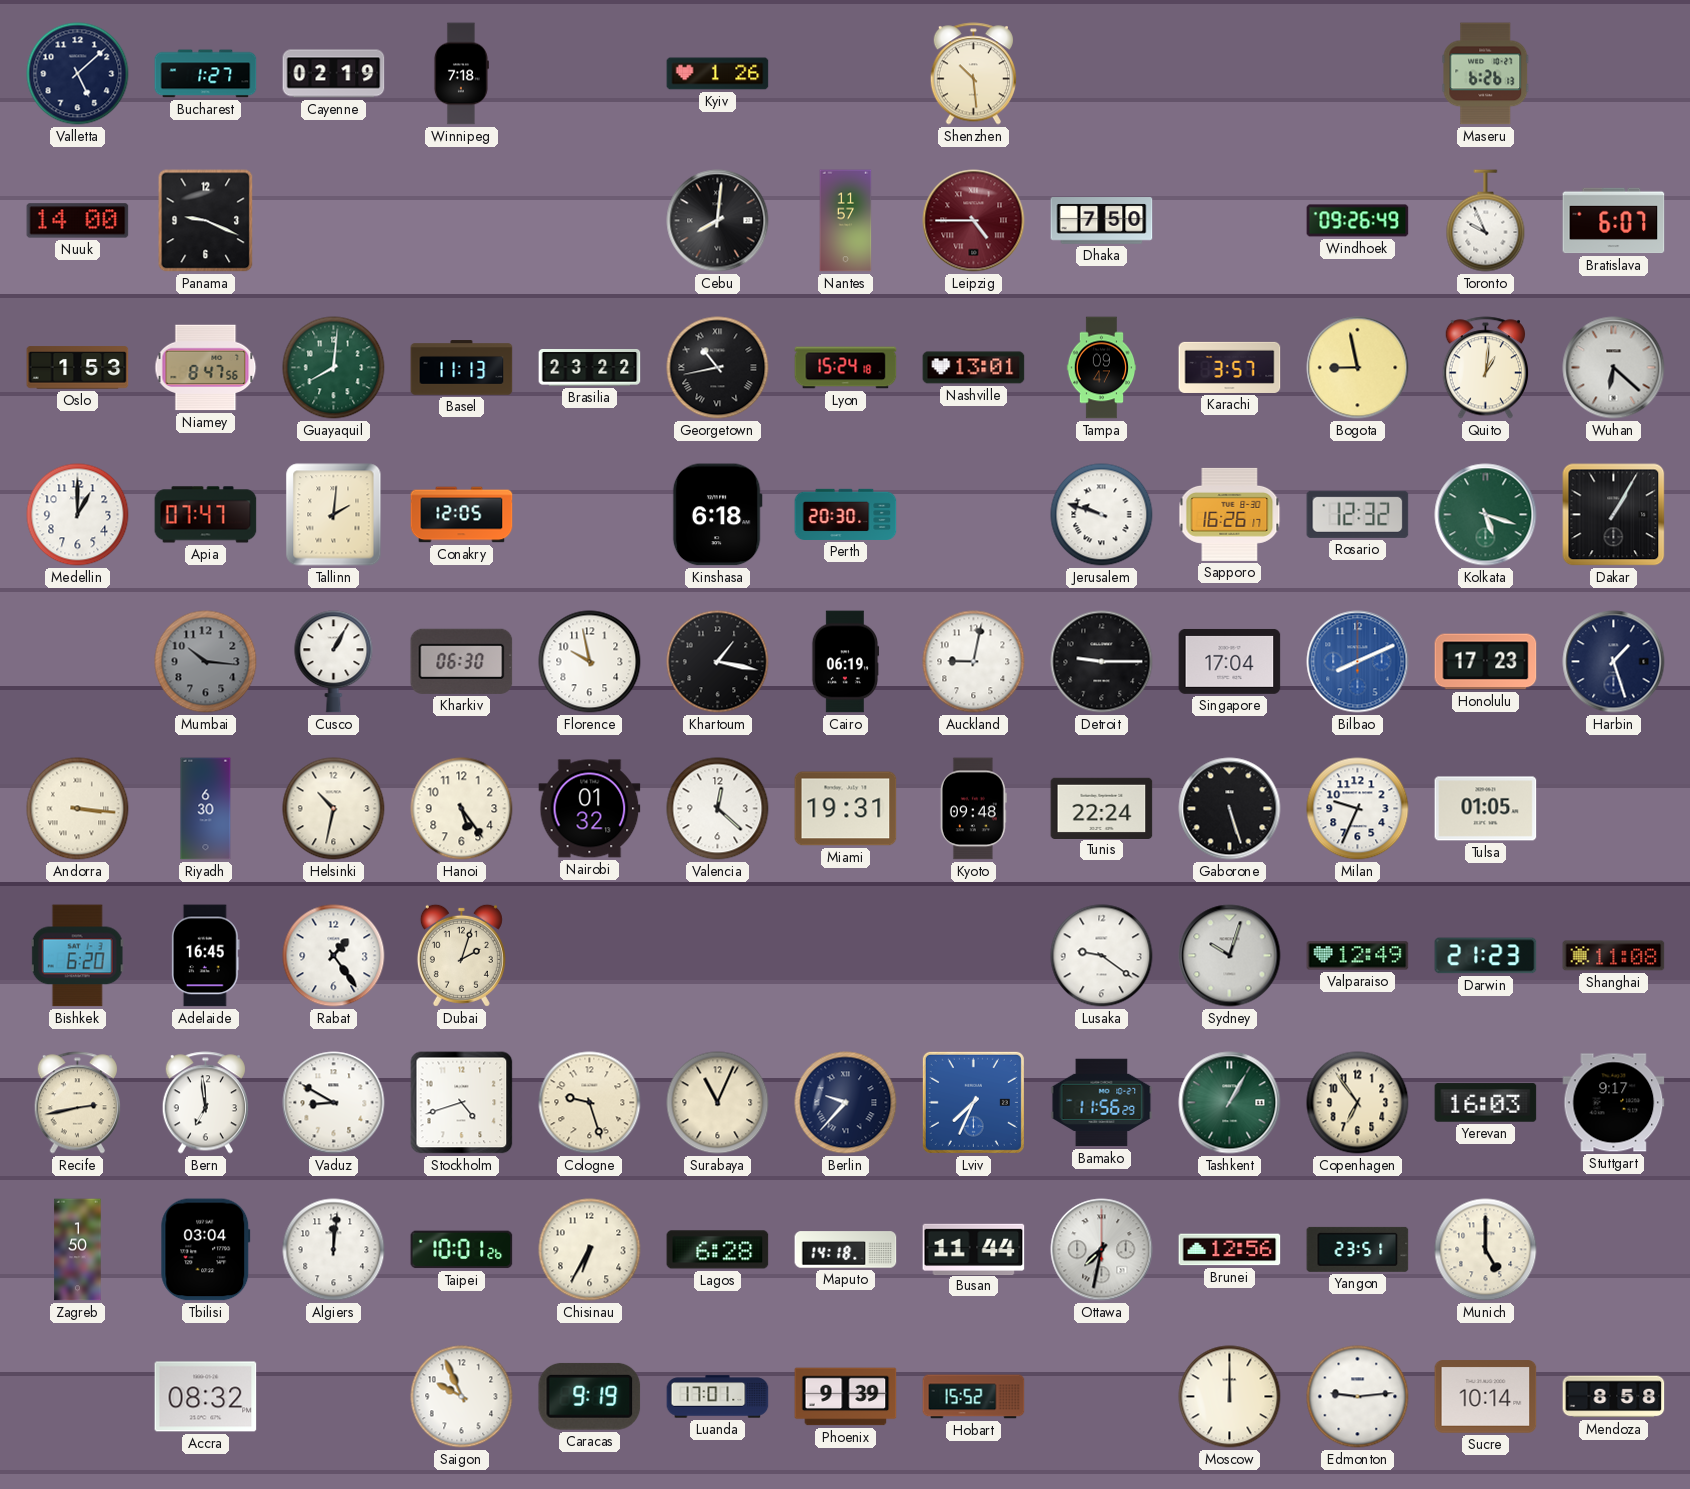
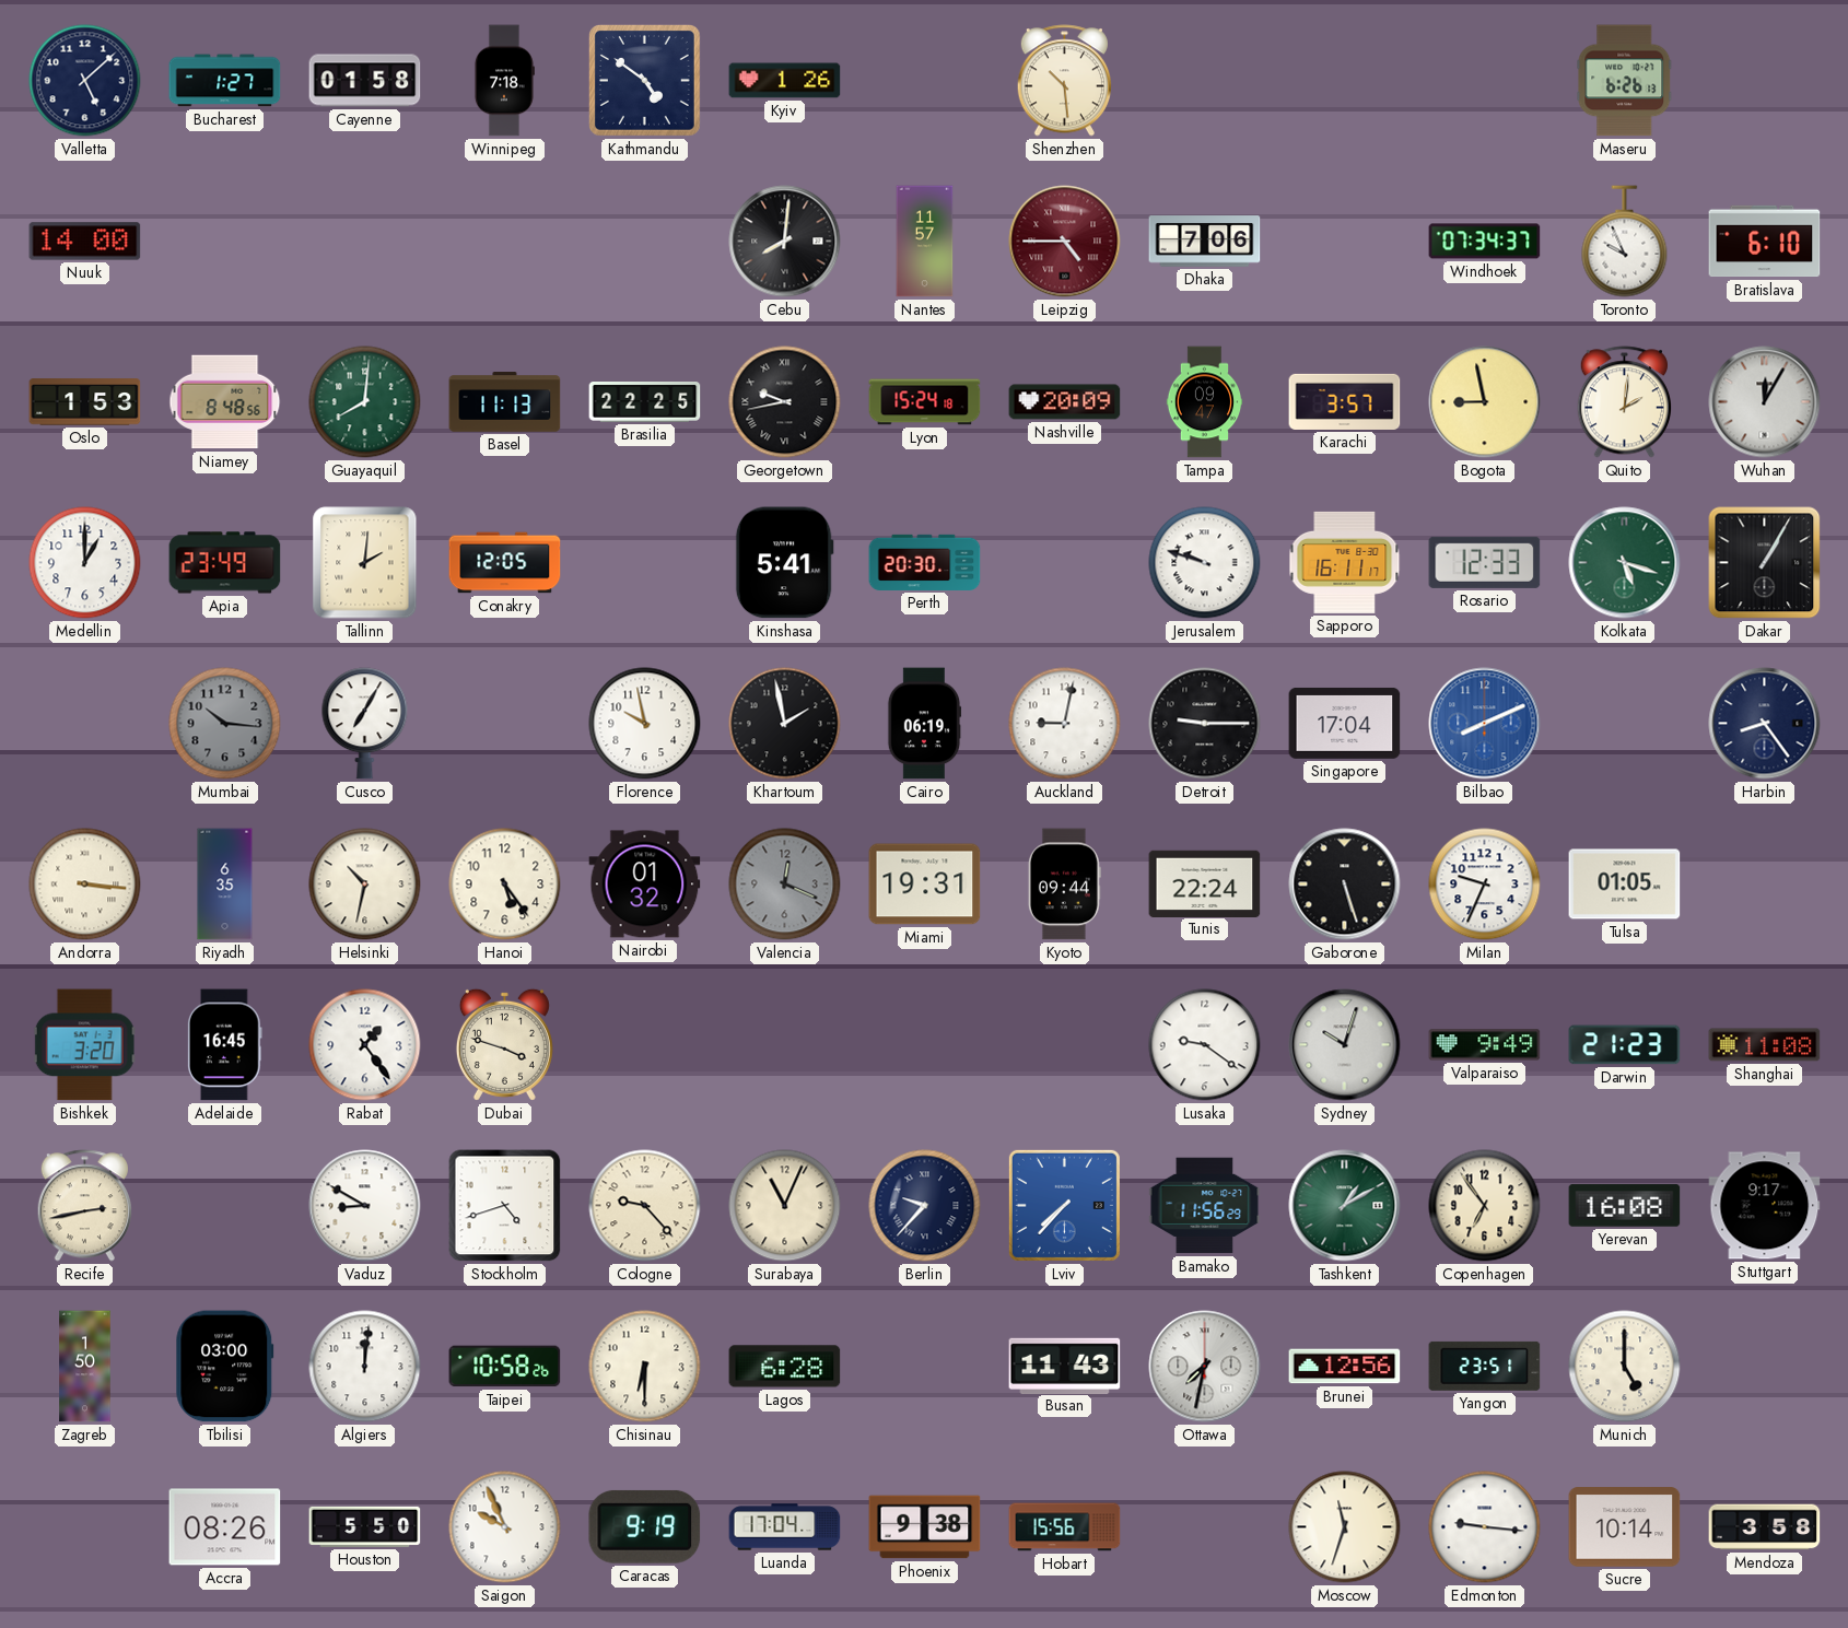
Cayenne: 02:19 -> 01:58 (365, 81)
Kathmandu: none -> 4:51 (644, 80)
Panama: 9:19 -> none (206, 221)
Dhaka: 7:50 -> 7:06 (1205, 242)
Windhoek: 09:26 -> 07:34 (1485, 242)
Bratislava: 6:07 -> 6:10 (1765, 242)
Niamey: 8:47 -> 8:48 (225, 402)
Brasilia: 23:22 -> 22:25 (645, 402)
Georgetown: 10:43 -> 9:43 (785, 402)
Nashville: 13:01 -> 20:09 (1065, 402)
Quito: 1:01 -> 2:01 (1624, 402)
Wuhan: 6:22 -> 12:05 (1765, 402)
Apia: 07:47 -> 23:49 (225, 563)
Kinshasa: 6:18 -> 5:41 (784, 563)
Sapporo: 16:26 -> 16:11 (1345, 562)
Rosario: 12:32 -> 12:33 (1485, 562)
Cusco: 1:05 -> 7:05 (365, 724)
Kharkiv: 06:30 -> none (462, 661)
Khartoum: 1:17 -> 1:58 (785, 724)
Honolulu: 17:23 -> none (1486, 662)
Harbin: 1:27 -> 8:24 (1765, 724)
Riyadh: 6:30 -> 6:35 (225, 885)
Valencia: 12:22 -> 12:19 (785, 885)
Valencia dial: white -> grey (785, 885)
Kyoto: 09:48 -> 09:44 (1064, 885)
Bishkek: 6:20 -> 3:20 (84, 1045)
Dubai: 2:03 -> 3:48 (504, 1044)
Valparaiso: 12:49 -> 9:49 (1485, 1045)
Bern: 6:59 -> none (205, 1103)
Cologne: 9:27 -> 9:23 (645, 1206)
Lviv: 7:34 -> 7:37 (1064, 1205)
Tashkent: 1:05 -> 1:10 (1345, 1206)
Yerevan: 16:03 -> 16:08 (1625, 1206)
Tbilisi: 03:04 -> 03:00 (225, 1367)
Taipei: 10:01 -> 10:58 (505, 1367)
Chisinau: 6:35 -> 6:30 (645, 1367)
Maputo: 14:18 -> none (846, 1250)
Busan: 11:44 -> 11:43 (1065, 1366)
Accra: 08:32 -> 08:26 (225, 1527)
Houston: none -> 5:50 (365, 1526)
Luanda: 17:01 -> 17:04 (785, 1527)
Phoenix: 9:39 -> 9:38 (925, 1527)
Hobart: 15:52 -> 15:56 (1065, 1527)
Moscow: 12:00 -> 11:33 (1345, 1527)
Edmonton: 9:14 -> 9:16 (1485, 1527)
Mendoza: 8:58 -> 3:58 (1765, 1527)
